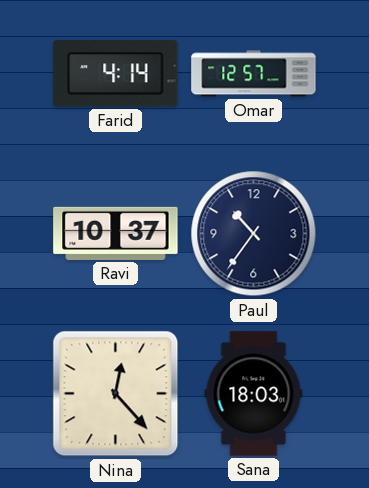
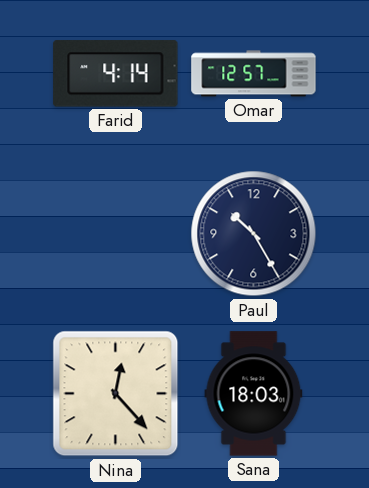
Ravi: 10:37 -> none (116, 233)
Paul: 10:36 -> 10:25 (254, 234)
